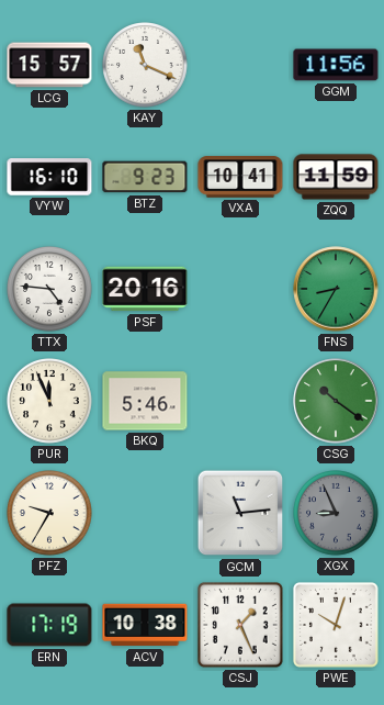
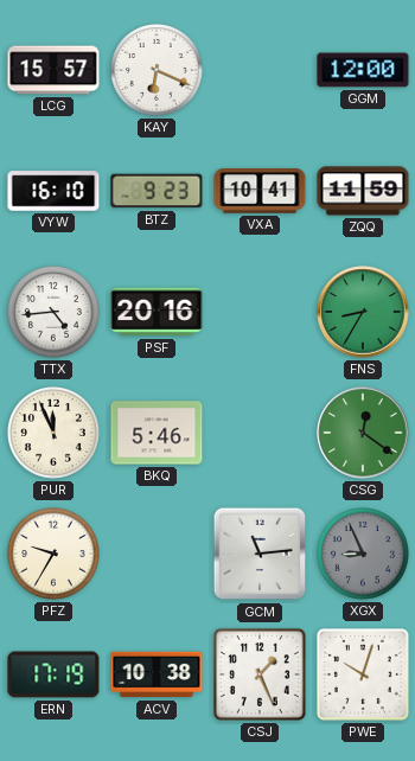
KAY: 11:19 -> 6:19 (158, 71)
GGM: 11:56 -> 12:00 (363, 70)
TTX: 4:46 -> 4:44 (55, 313)
CSG: 10:21 -> 12:21 (363, 433)
